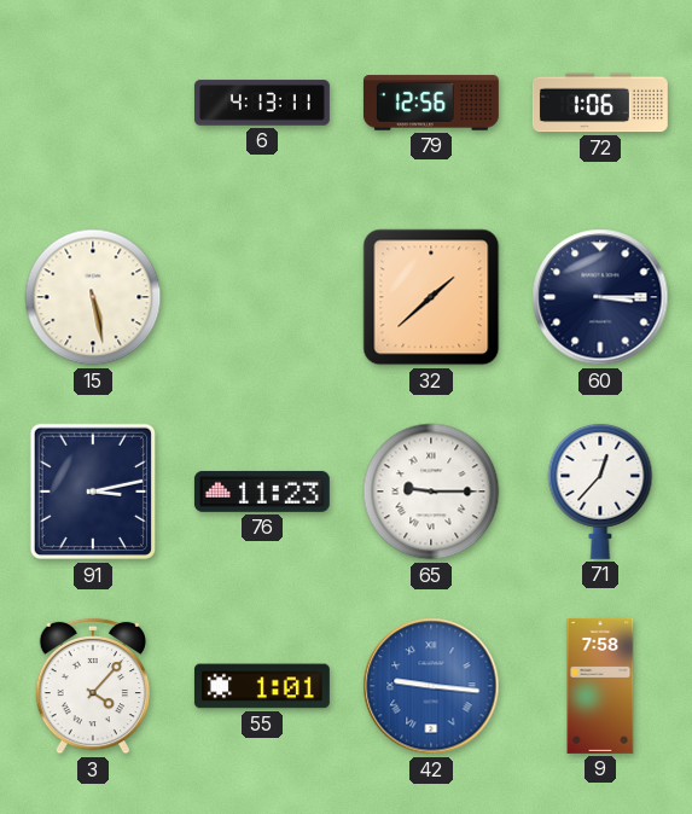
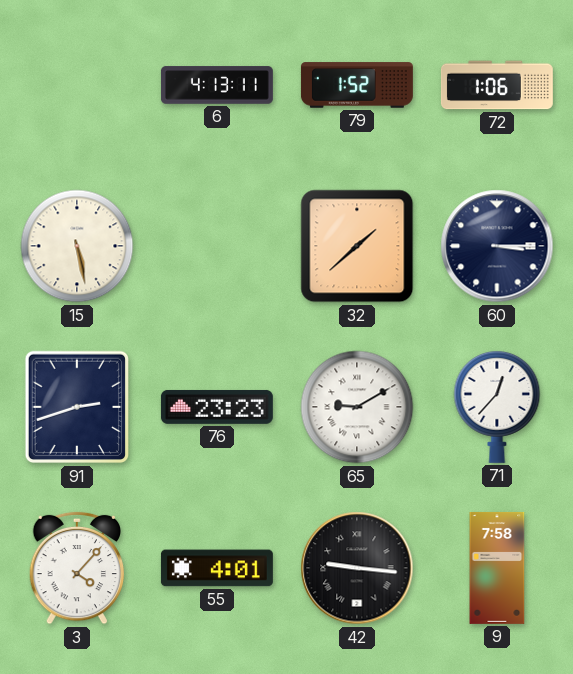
79: 12:56 -> 1:52 (357, 85)
91: 3:13 -> 2:42 (76, 407)
76: 11:23 -> 23:23 (217, 407)
65: 9:15 -> 9:10 (357, 407)
55: 1:01 -> 4:01 (217, 568)
42 dial: blue -> black (357, 568)
